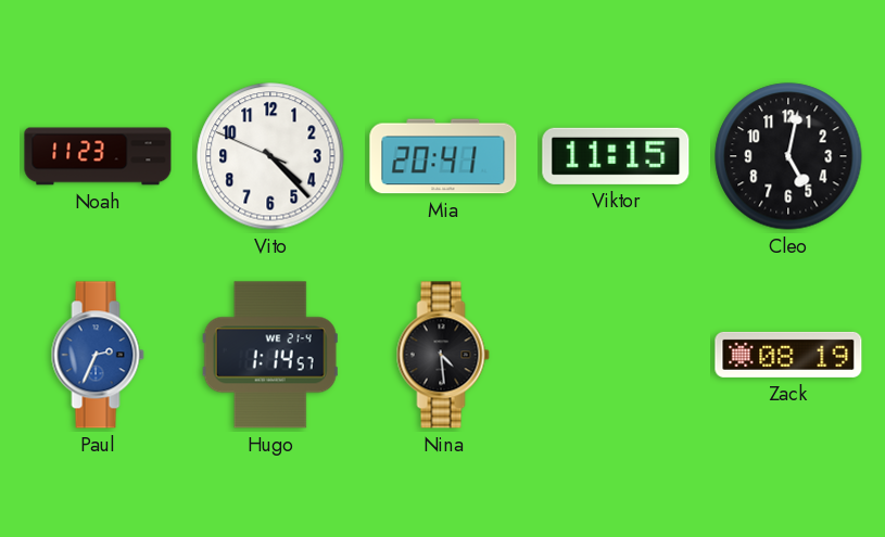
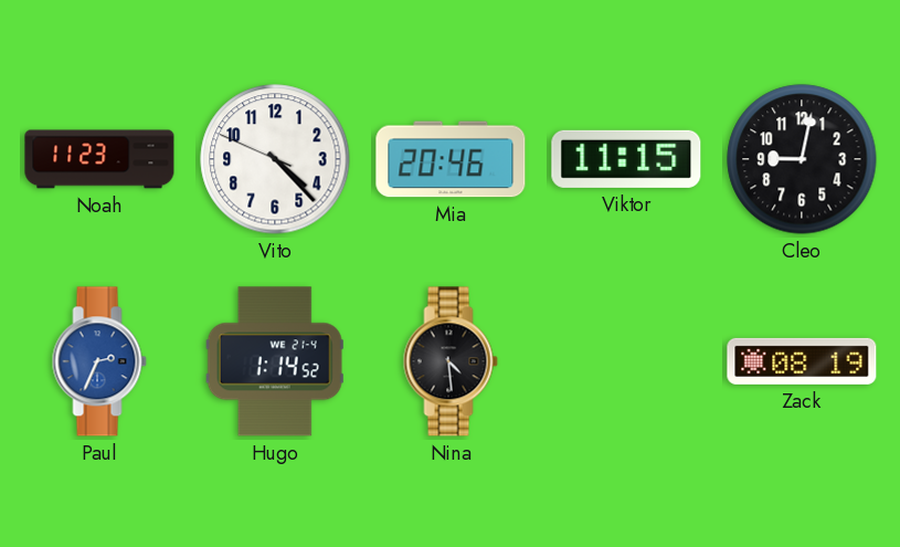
Mia: 20:41 -> 20:46 (451, 159)
Cleo: 5:02 -> 9:02 (802, 159)
Hugo: 1:14:57 -> 1:14:52 (275, 361)
